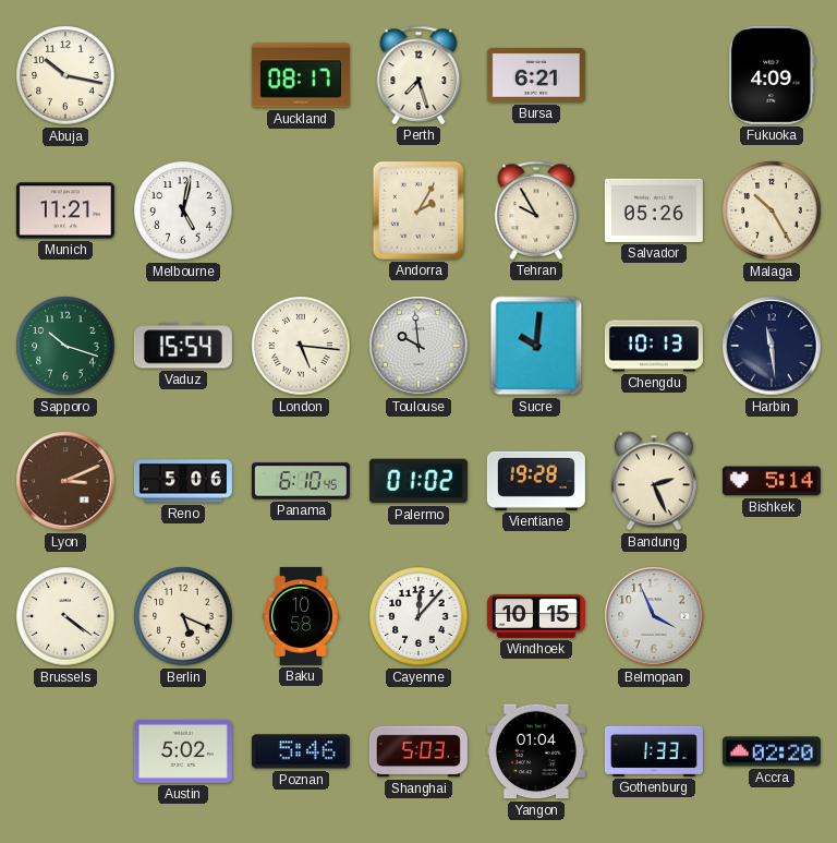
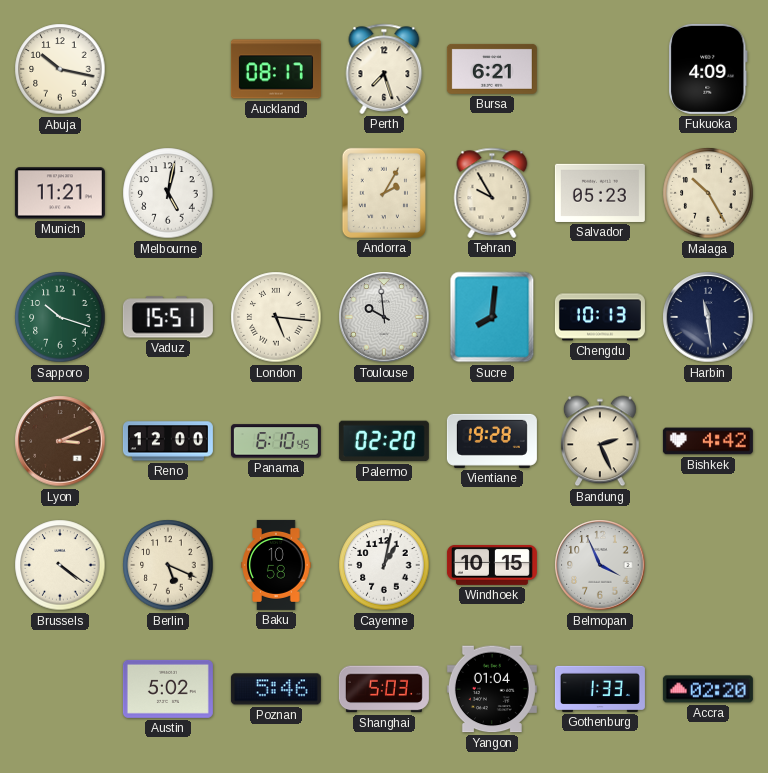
Salvador: 05:26 -> 05:23 (600, 193)
Vaduz: 15:54 -> 15:51 (168, 317)
Sucre: 10:01 -> 8:01 (492, 317)
Reno: 5:06 -> 12:00 (168, 441)
Palermo: 01:02 -> 02:20 (384, 441)
Bishkek: 5:14 -> 4:42 (708, 441)
Cayenne: 12:07 -> 1:02 (384, 565)
